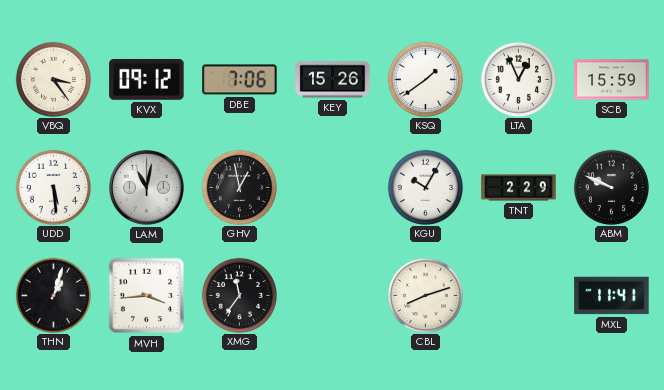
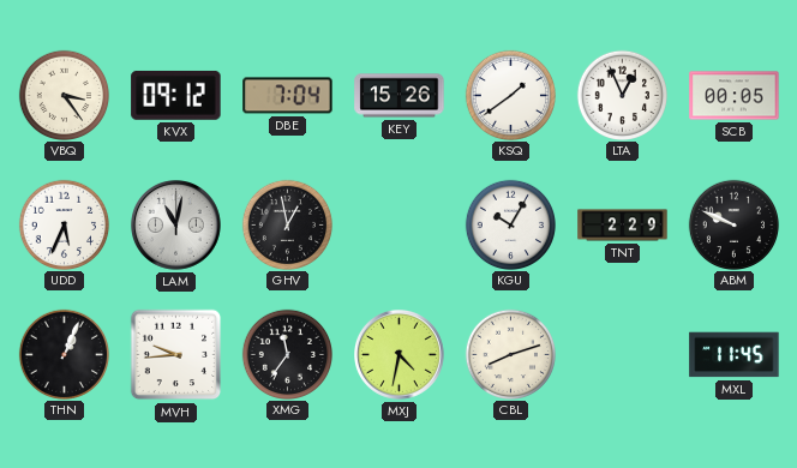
DBE: 7:06 -> 7:04 (288, 96)
SCB: 15:59 -> 00:05 (735, 96)
UDD: 5:29 -> 5:34 (64, 224)
THN: 1:03 -> 1:04 (64, 354)
MVH: 3:44 -> 9:44 (176, 355)
MXJ: none -> 4:32 (400, 355)
MXL: 11:41 -> 11:45 (735, 355)
